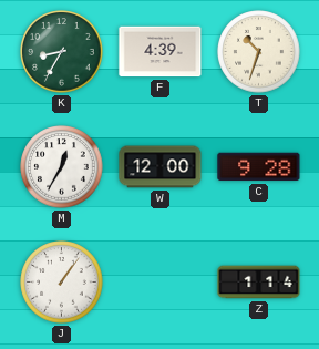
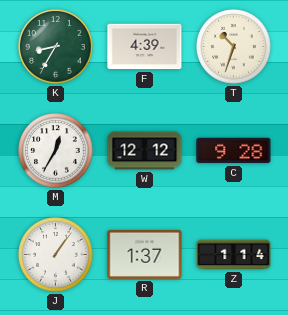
W: 12:00 -> 12:12 (145, 151)
R: none -> 1:37 (145, 254)
